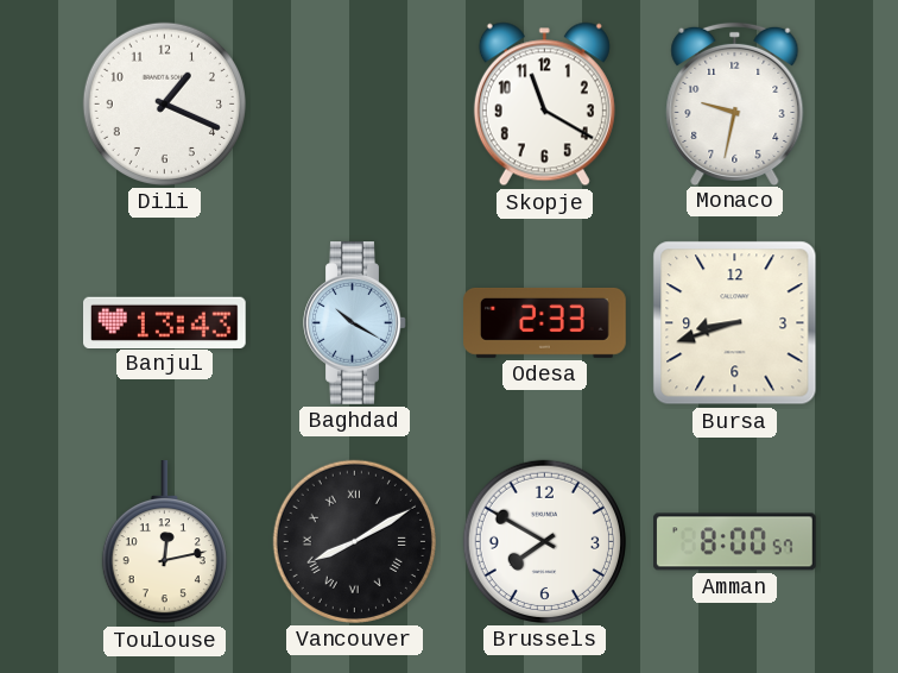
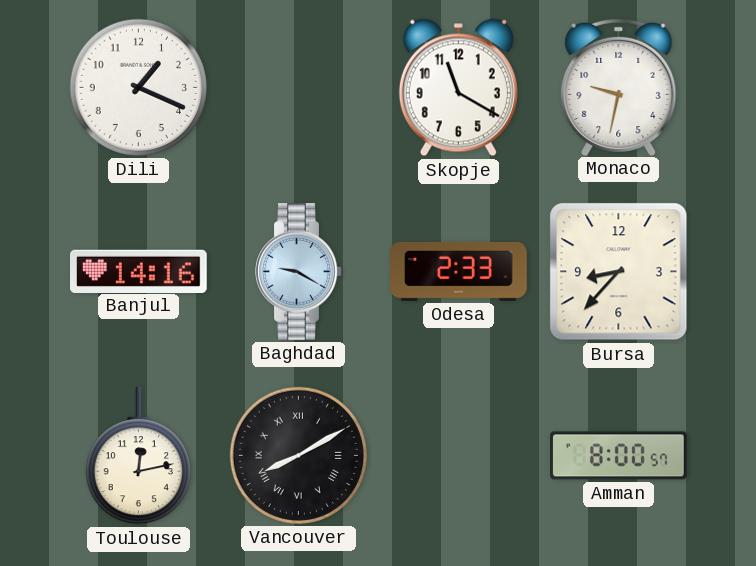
Banjul: 13:43 -> 14:16 (139, 271)
Baghdad: 10:20 -> 9:20 (299, 272)
Bursa: 8:42 -> 8:37 (619, 272)
Brussels: 7:50 -> none (544, 541)
